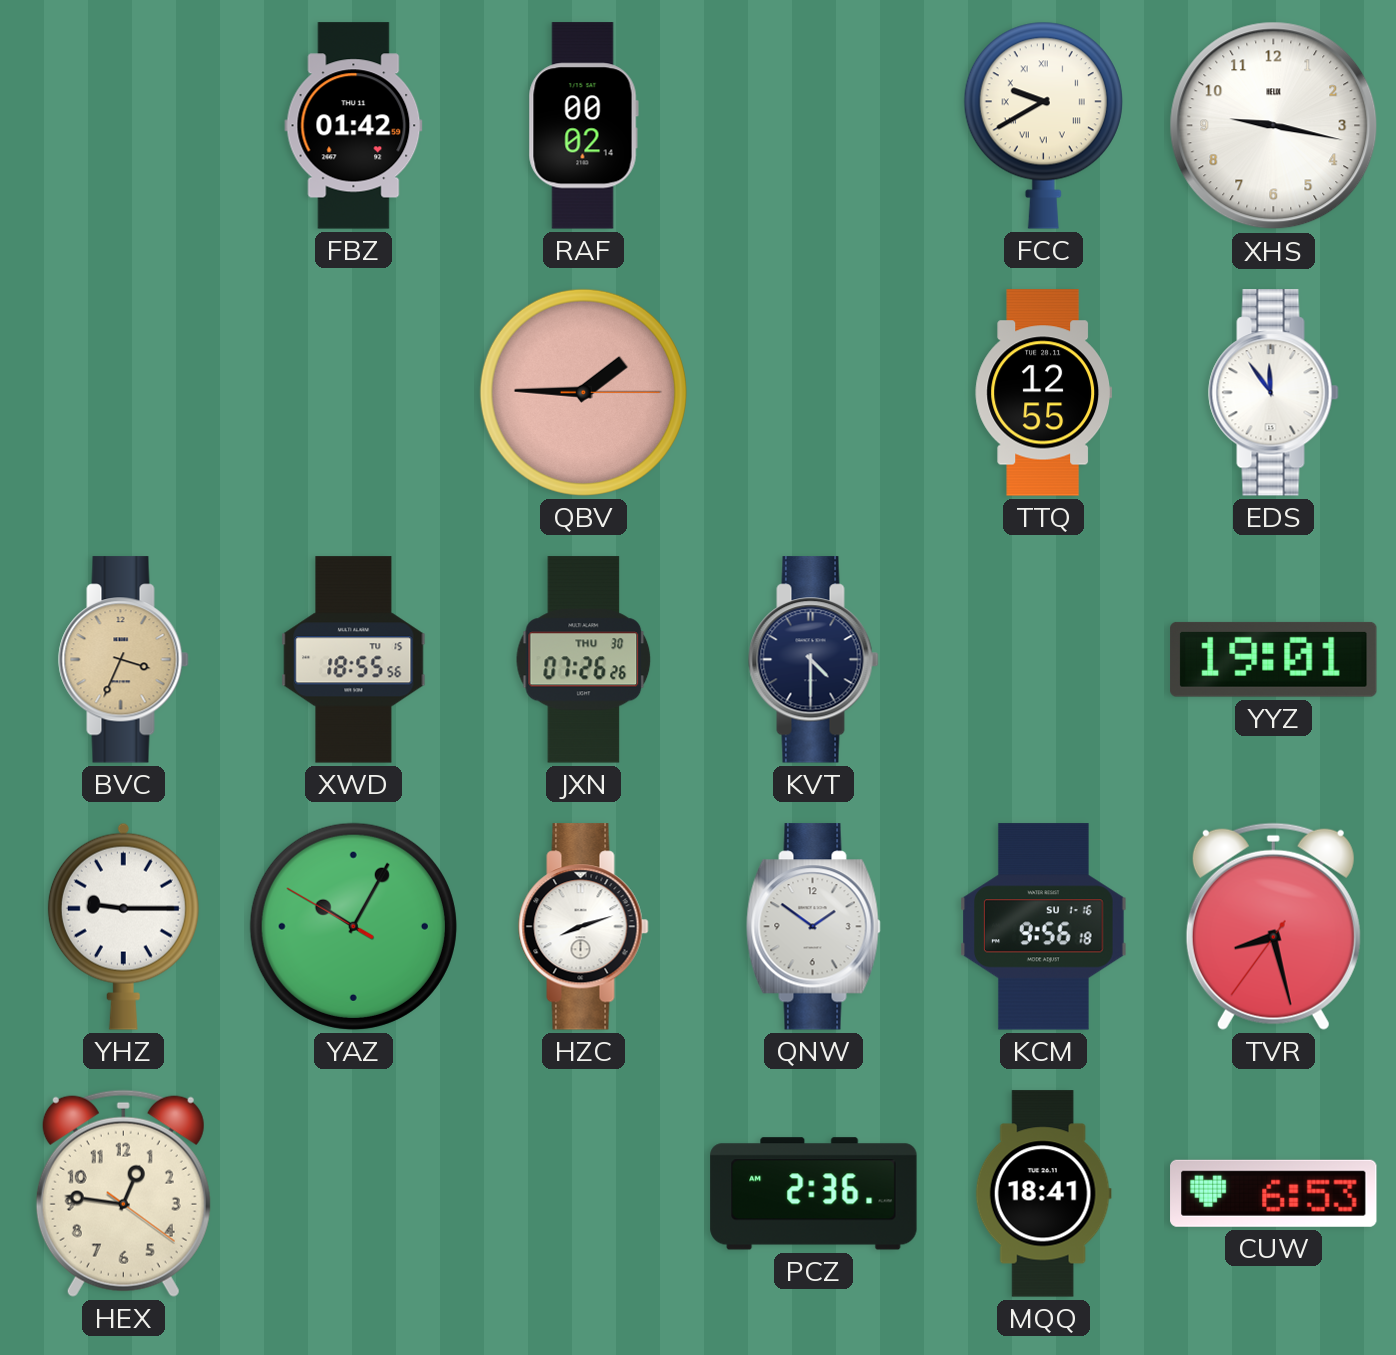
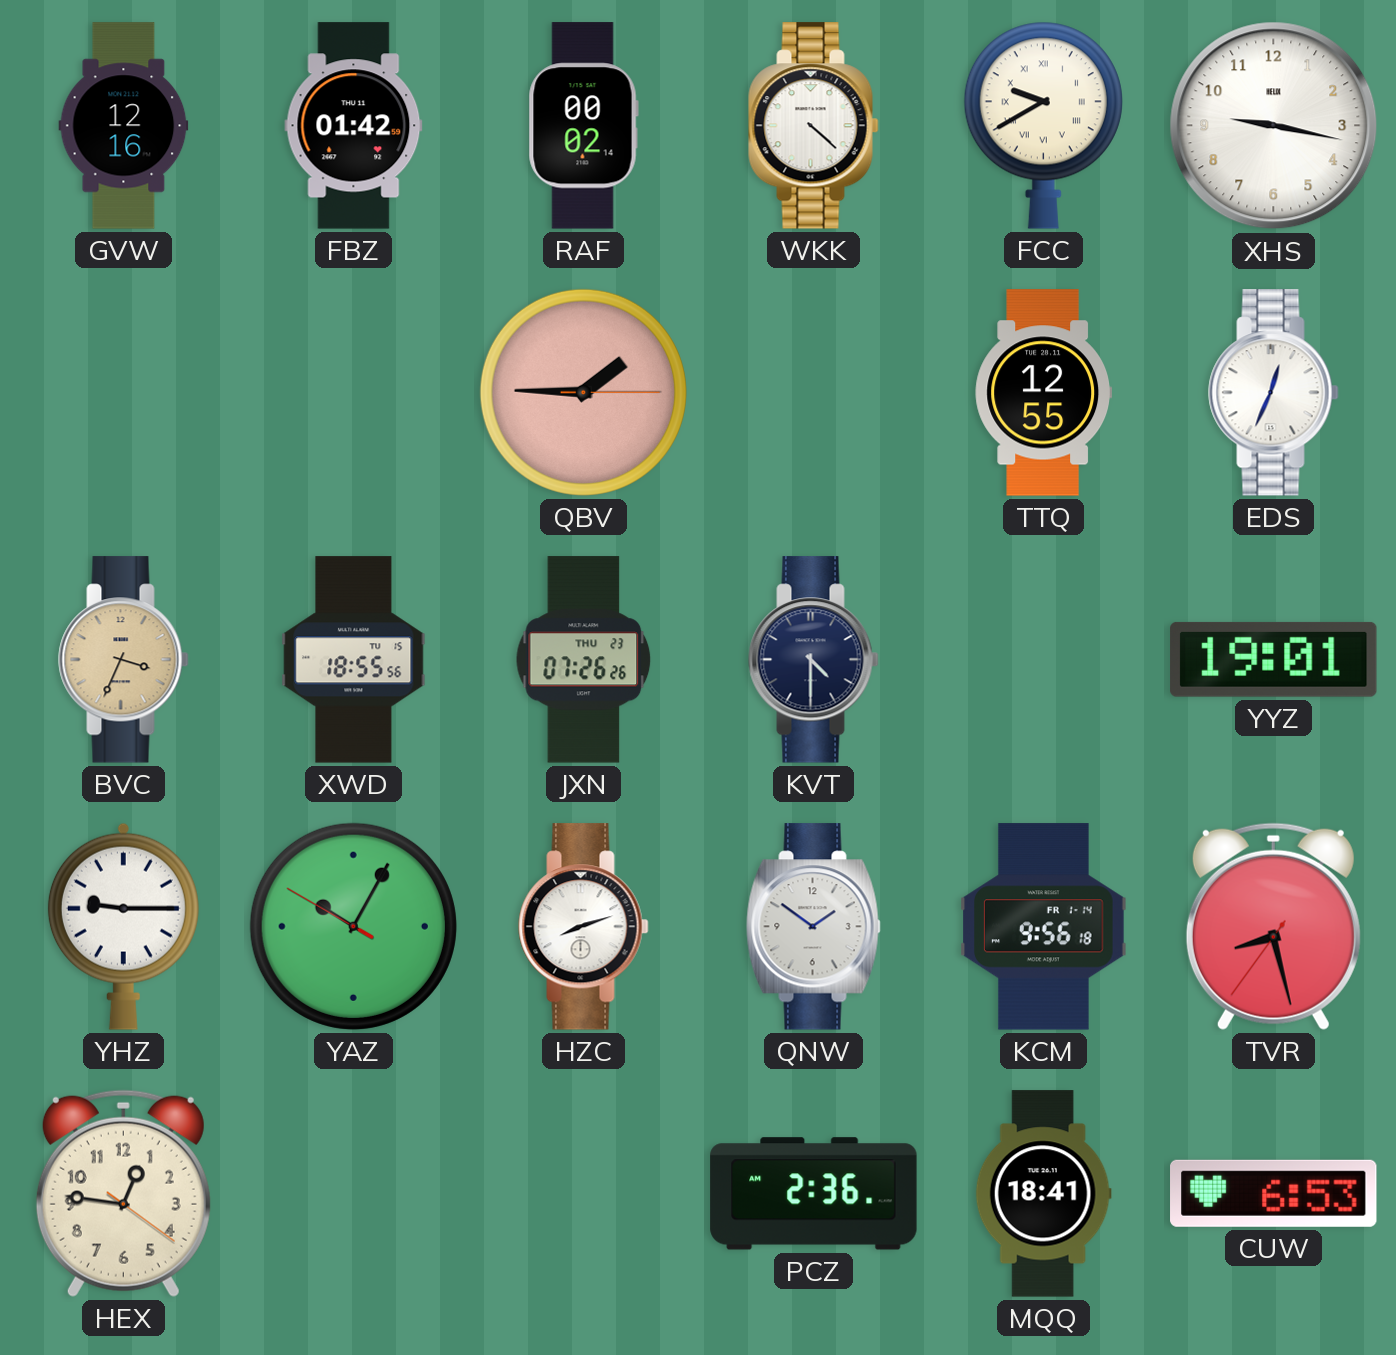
GVW: none -> 12:16 (124, 126)
WKK: none -> 4:22 (814, 126)
EDS: 11:54 -> 12:34 (1274, 393)
JXN date: THU 30 -> THU 23 (584, 660)
KCM date: SU 1-16 -> FR 1-14 (1044, 927)
